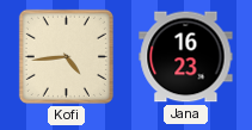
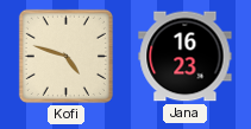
Kofi: 4:44 -> 4:48 (65, 56)
